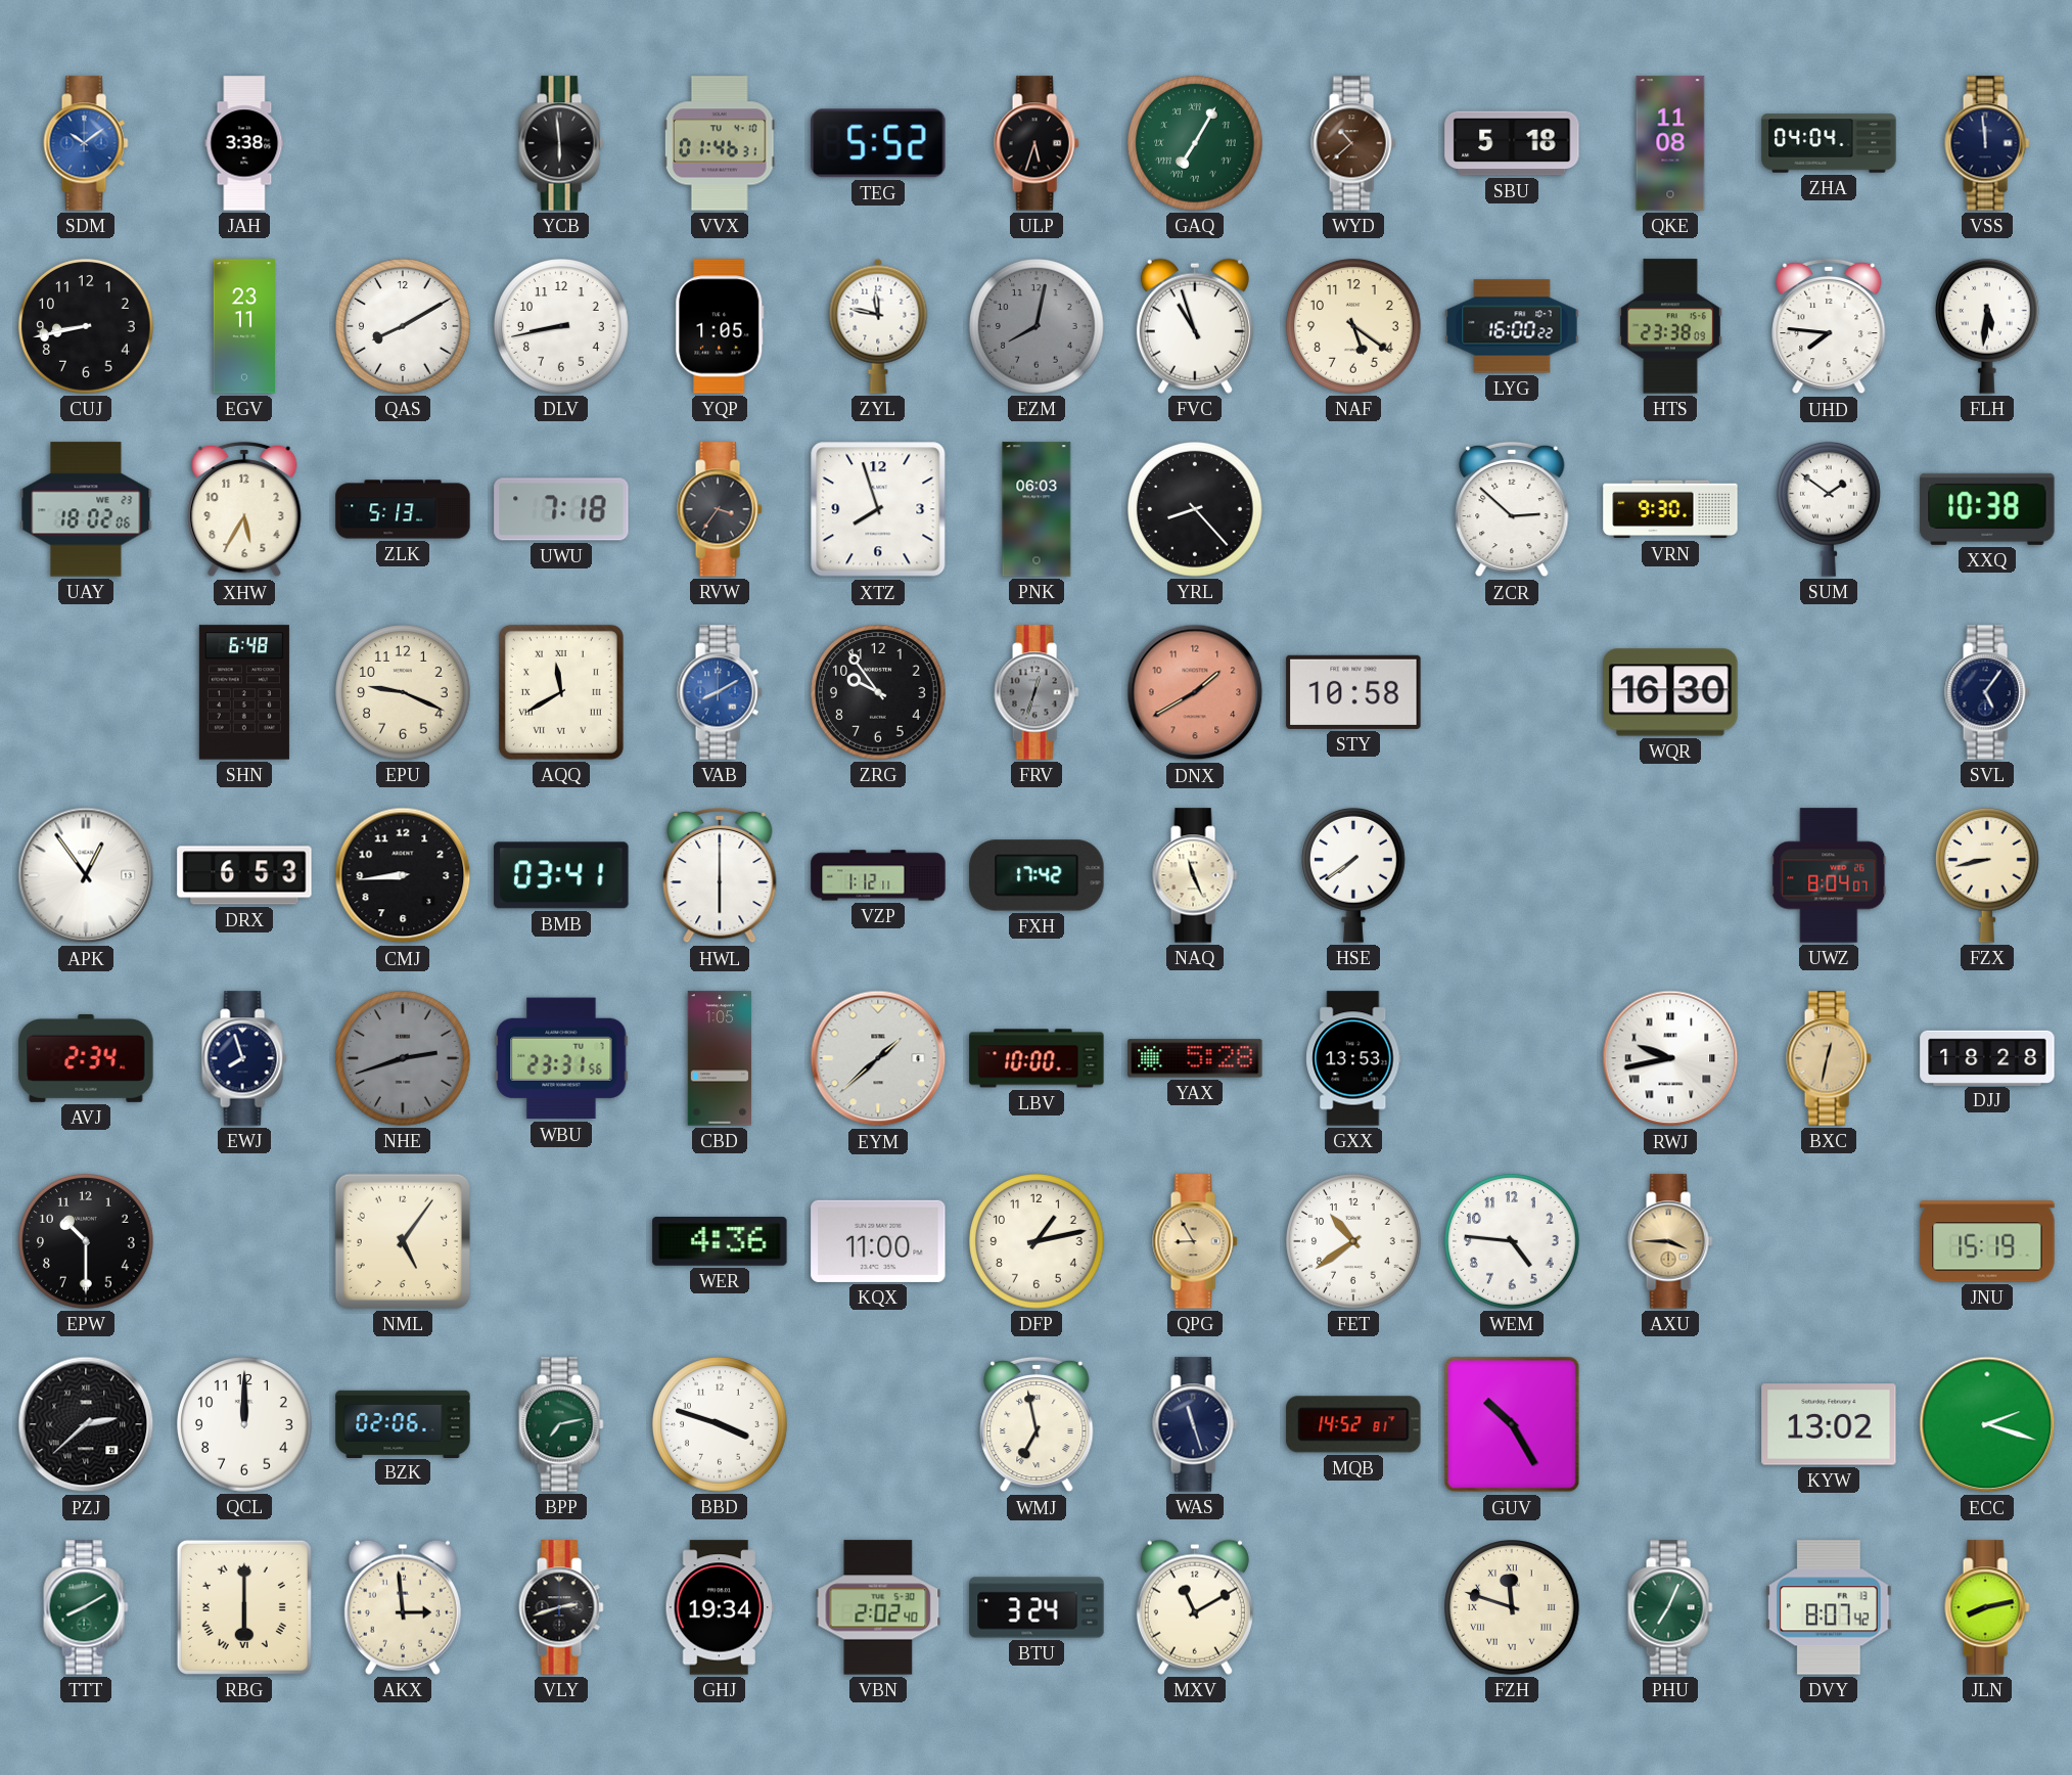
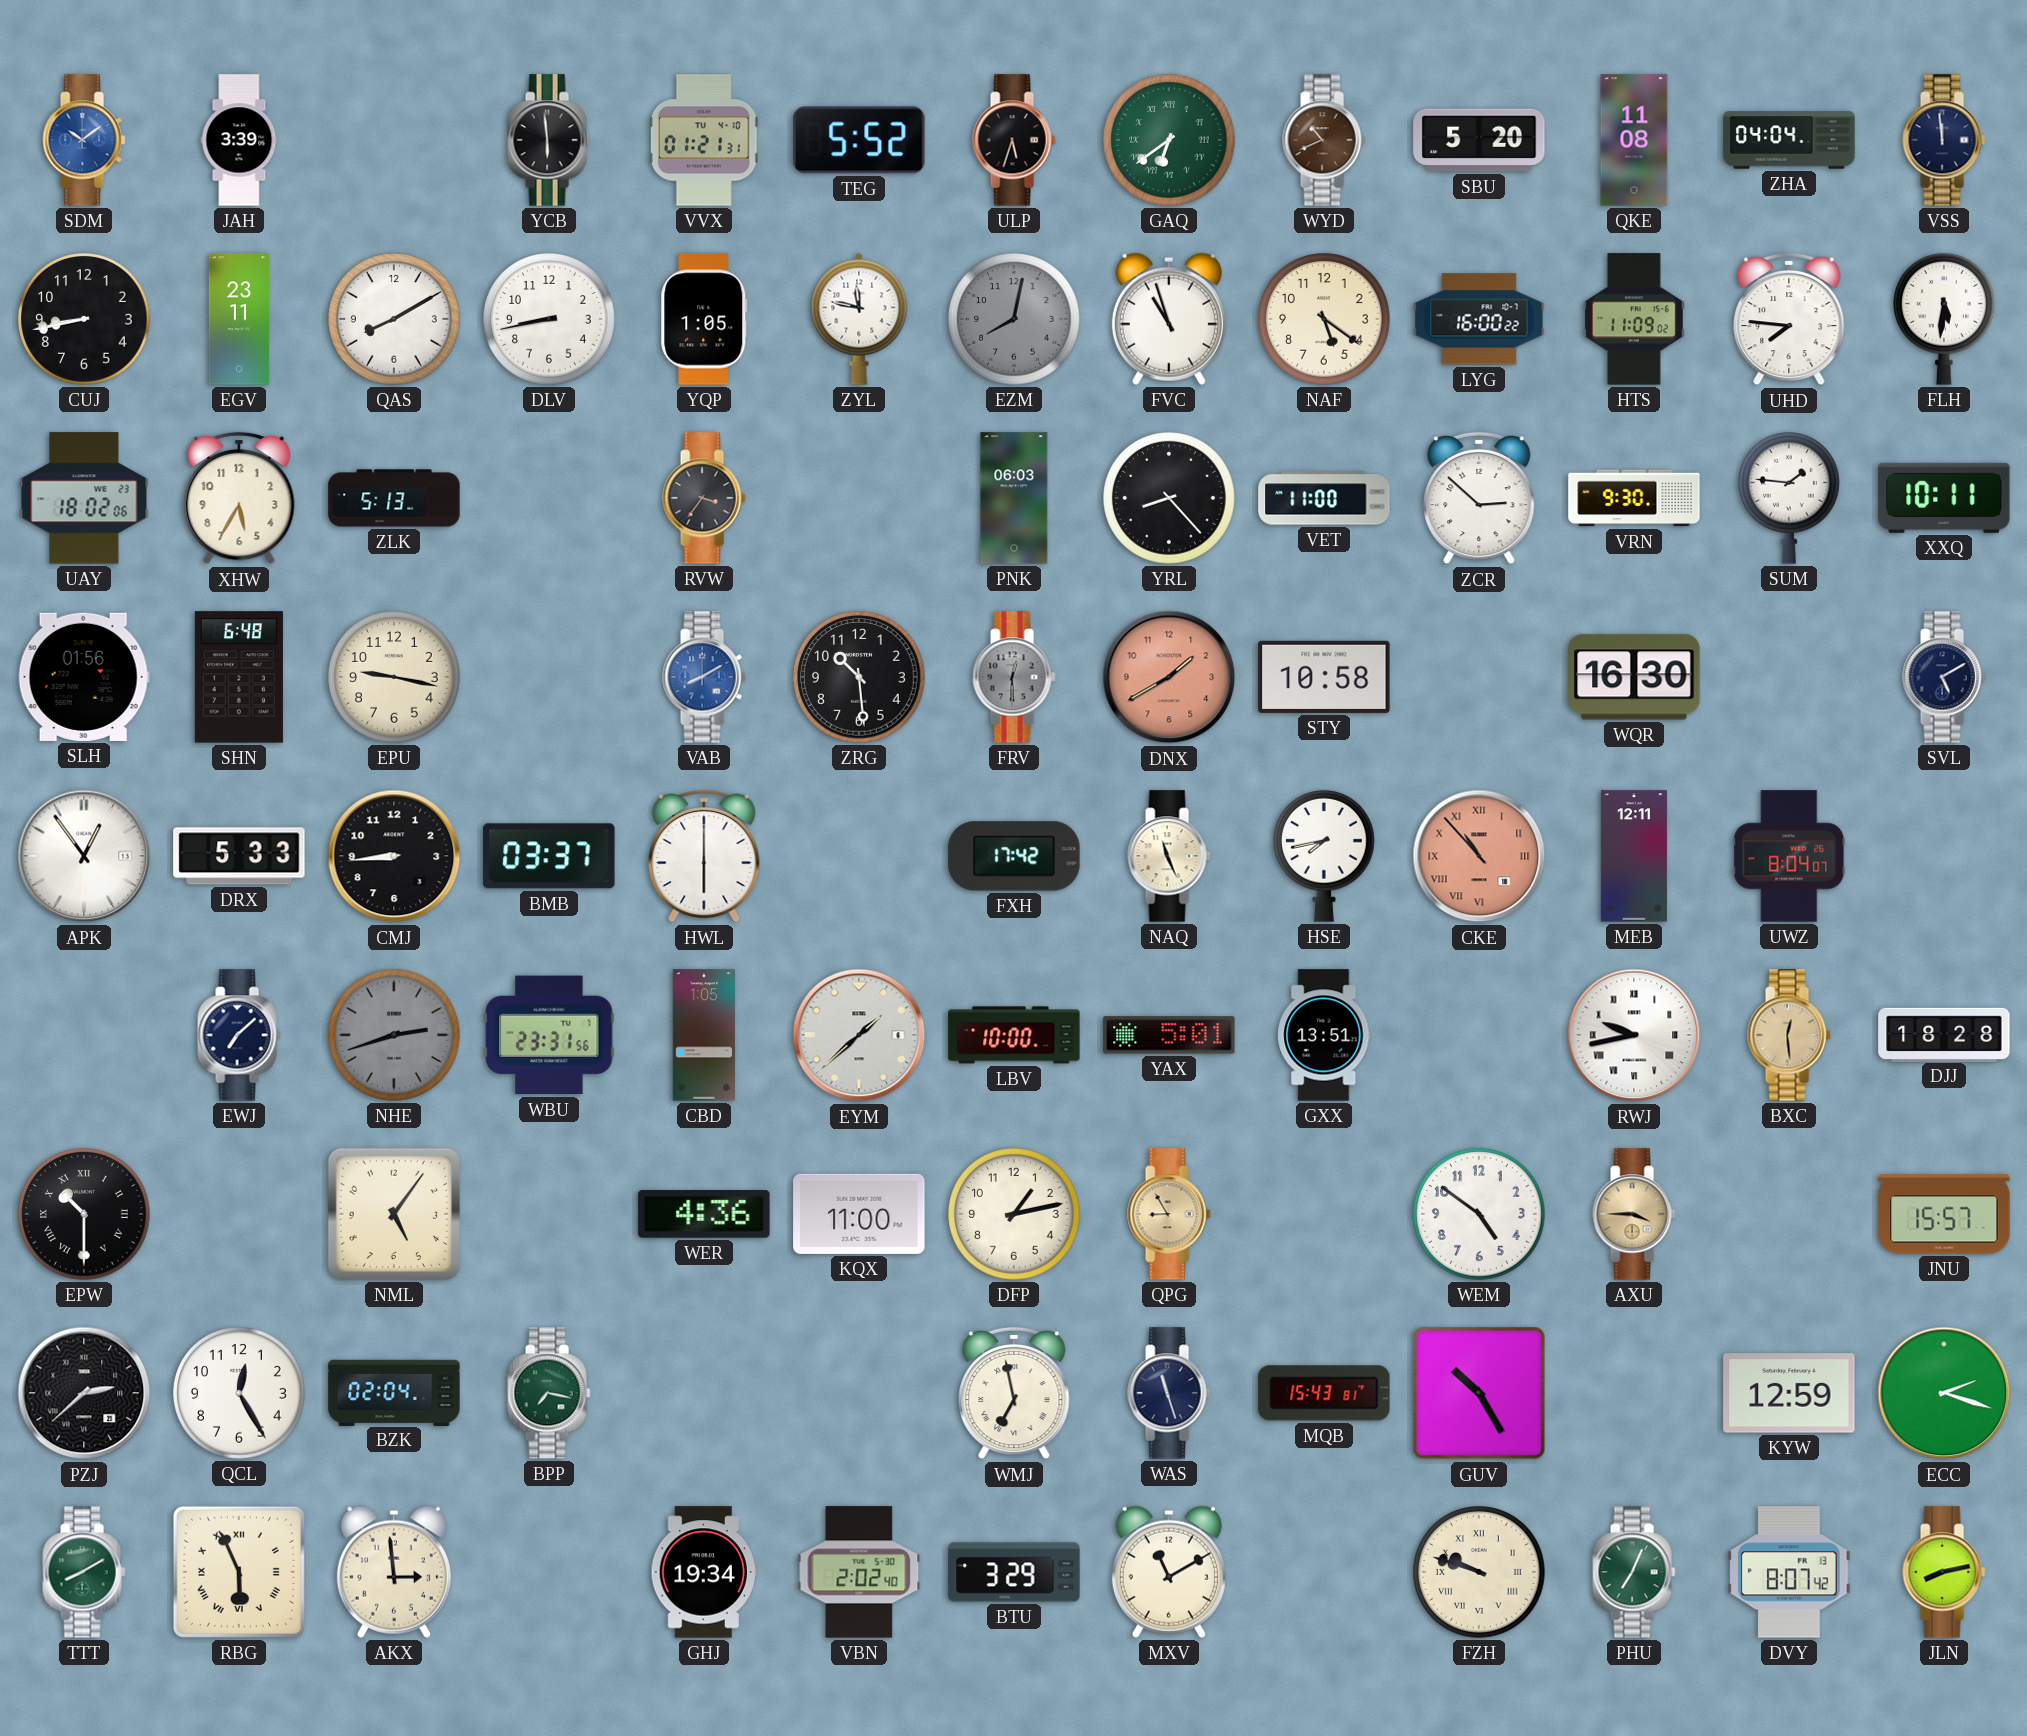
JAH: 3:38 -> 3:39 (239, 140)
VVX: 01:46 -> 01:21 (704, 140)
GAQ: 7:05 -> 6:39 (1169, 140)
WYD: 10:38 -> 10:41 (1324, 140)
SBU: 5:18 -> 5:20 (1479, 140)
HTS: 23:38 -> 11:09 (1634, 319)
UWU: 7:18 -> none (561, 509)
XTZ: 7:57 -> none (878, 509)
VET: none -> 11:00 (1324, 498)
SUM: 1:51 -> 1:46 (1790, 498)
XXQ: 10:38 -> 10:11 (1944, 498)
SLH: none -> 01:56 (84, 677)
EPU: 9:19 -> 9:17 (394, 677)
AQQ: 11:40 -> none (561, 692)
ZRG: 9:54 -> 10:29 (859, 677)
FRV: 12:33 -> 12:30 (1014, 677)
SVL: 5:06 -> 5:10 (1944, 677)
DRX: 6:53 -> 5:33 (239, 856)
BMB: 03:41 -> 03:37 (549, 856)
VZP: 1:12 -> none (878, 875)
HSE: 7:39 -> 7:43 (1325, 856)
CKE: none -> 10:53 (1479, 856)
MEB: none -> 12:11 (1634, 856)
FZX: 8:43 -> none (1988, 875)
AVJ: 2:34 -> none (86, 1058)
EWJ: 7:57 -> 7:08 (239, 1035)
YAX: 5:28 -> 5:01 (1169, 1035)
GXX: 13:53 -> 13:51 (1324, 1035)
BXC: 12:32 -> 12:29 (1789, 1035)
EPW numerals: Arabic -> Roman (84, 1214)
FET: 10:39 -> none (1353, 1241)
WEM: 4:46 -> 4:51 (1479, 1214)
JNU: 15:19 -> 15:57 (1944, 1214)
QCL: 12:00 -> 12:25 (239, 1393)
BZK: 02:06 -> 02:04 (394, 1392)
BPP: 7:13 -> 7:17 (549, 1393)
BBD: 3:48 -> none (720, 1424)
MQB: 14:52 -> 15:43 (1324, 1393)
KYW: 13:02 -> 12:59 (1789, 1393)
RBG: 6:00 -> 5:56 (239, 1572)
VLY: 2:42 -> none (561, 1607)
BTU: 3:24 -> 3:29 (1014, 1572)
FZH: 11:48 -> 9:48 (1479, 1572)
